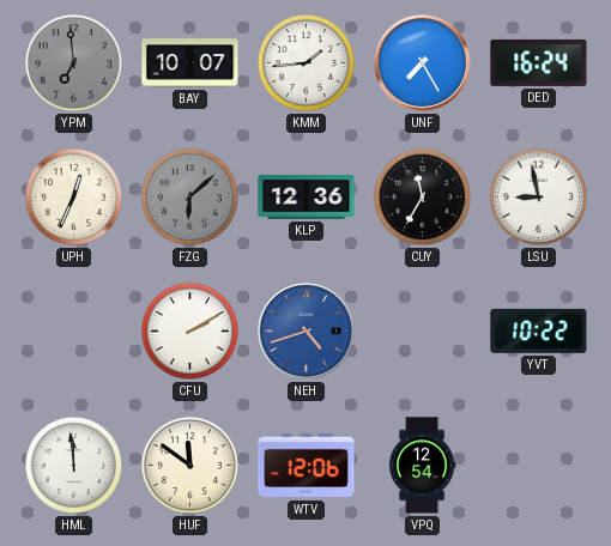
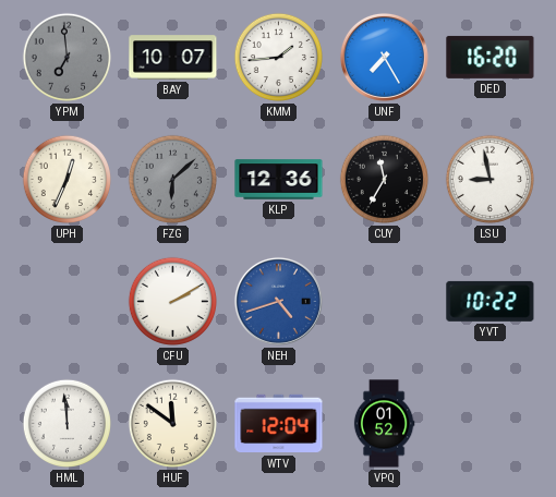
DED: 16:24 -> 16:20 (491, 57)
WTV: 12:06 -> 12:04 (279, 424)
VPQ: 12:54 -> 01:52 (384, 424)
